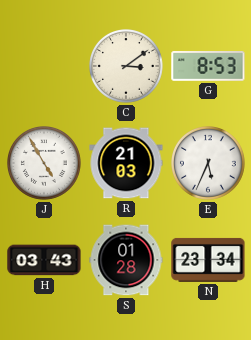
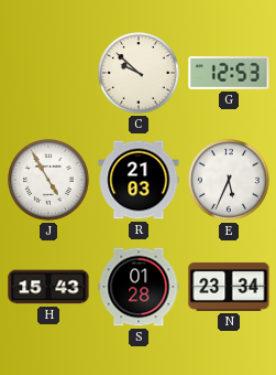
C: 3:09 -> 9:52 (140, 74)
G: 8:53 -> 12:53 (229, 73)
H: 03:43 -> 15:43 (48, 287)
